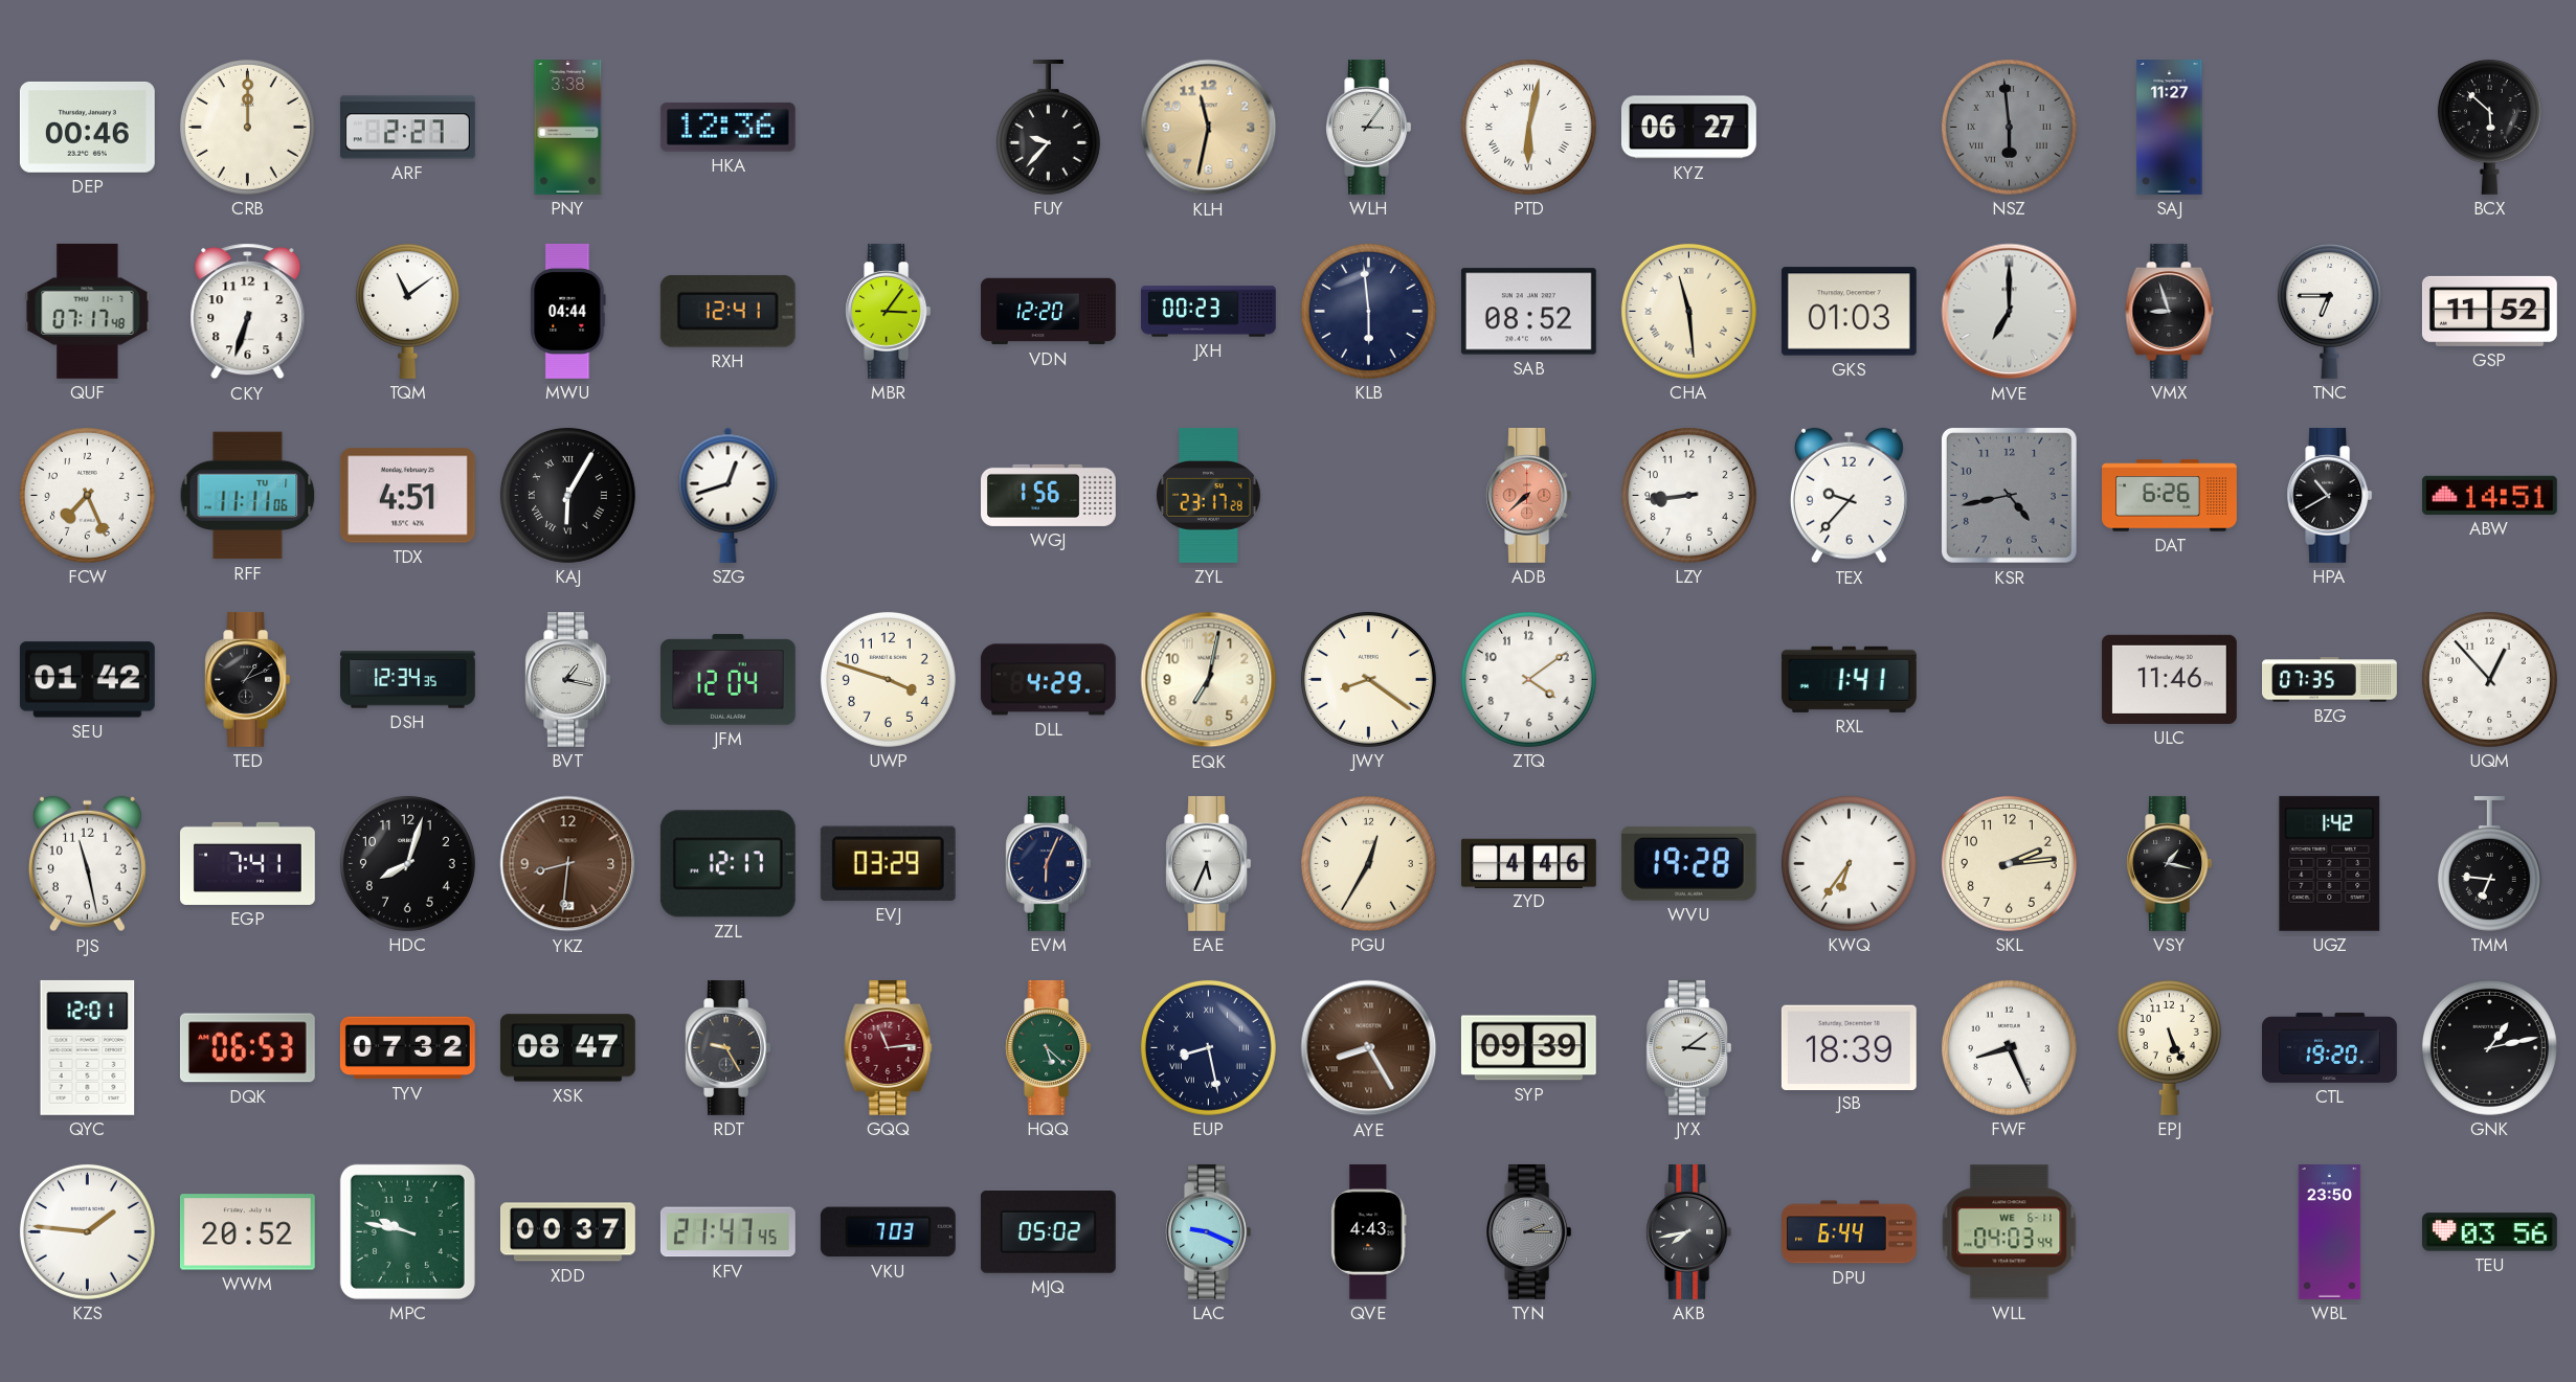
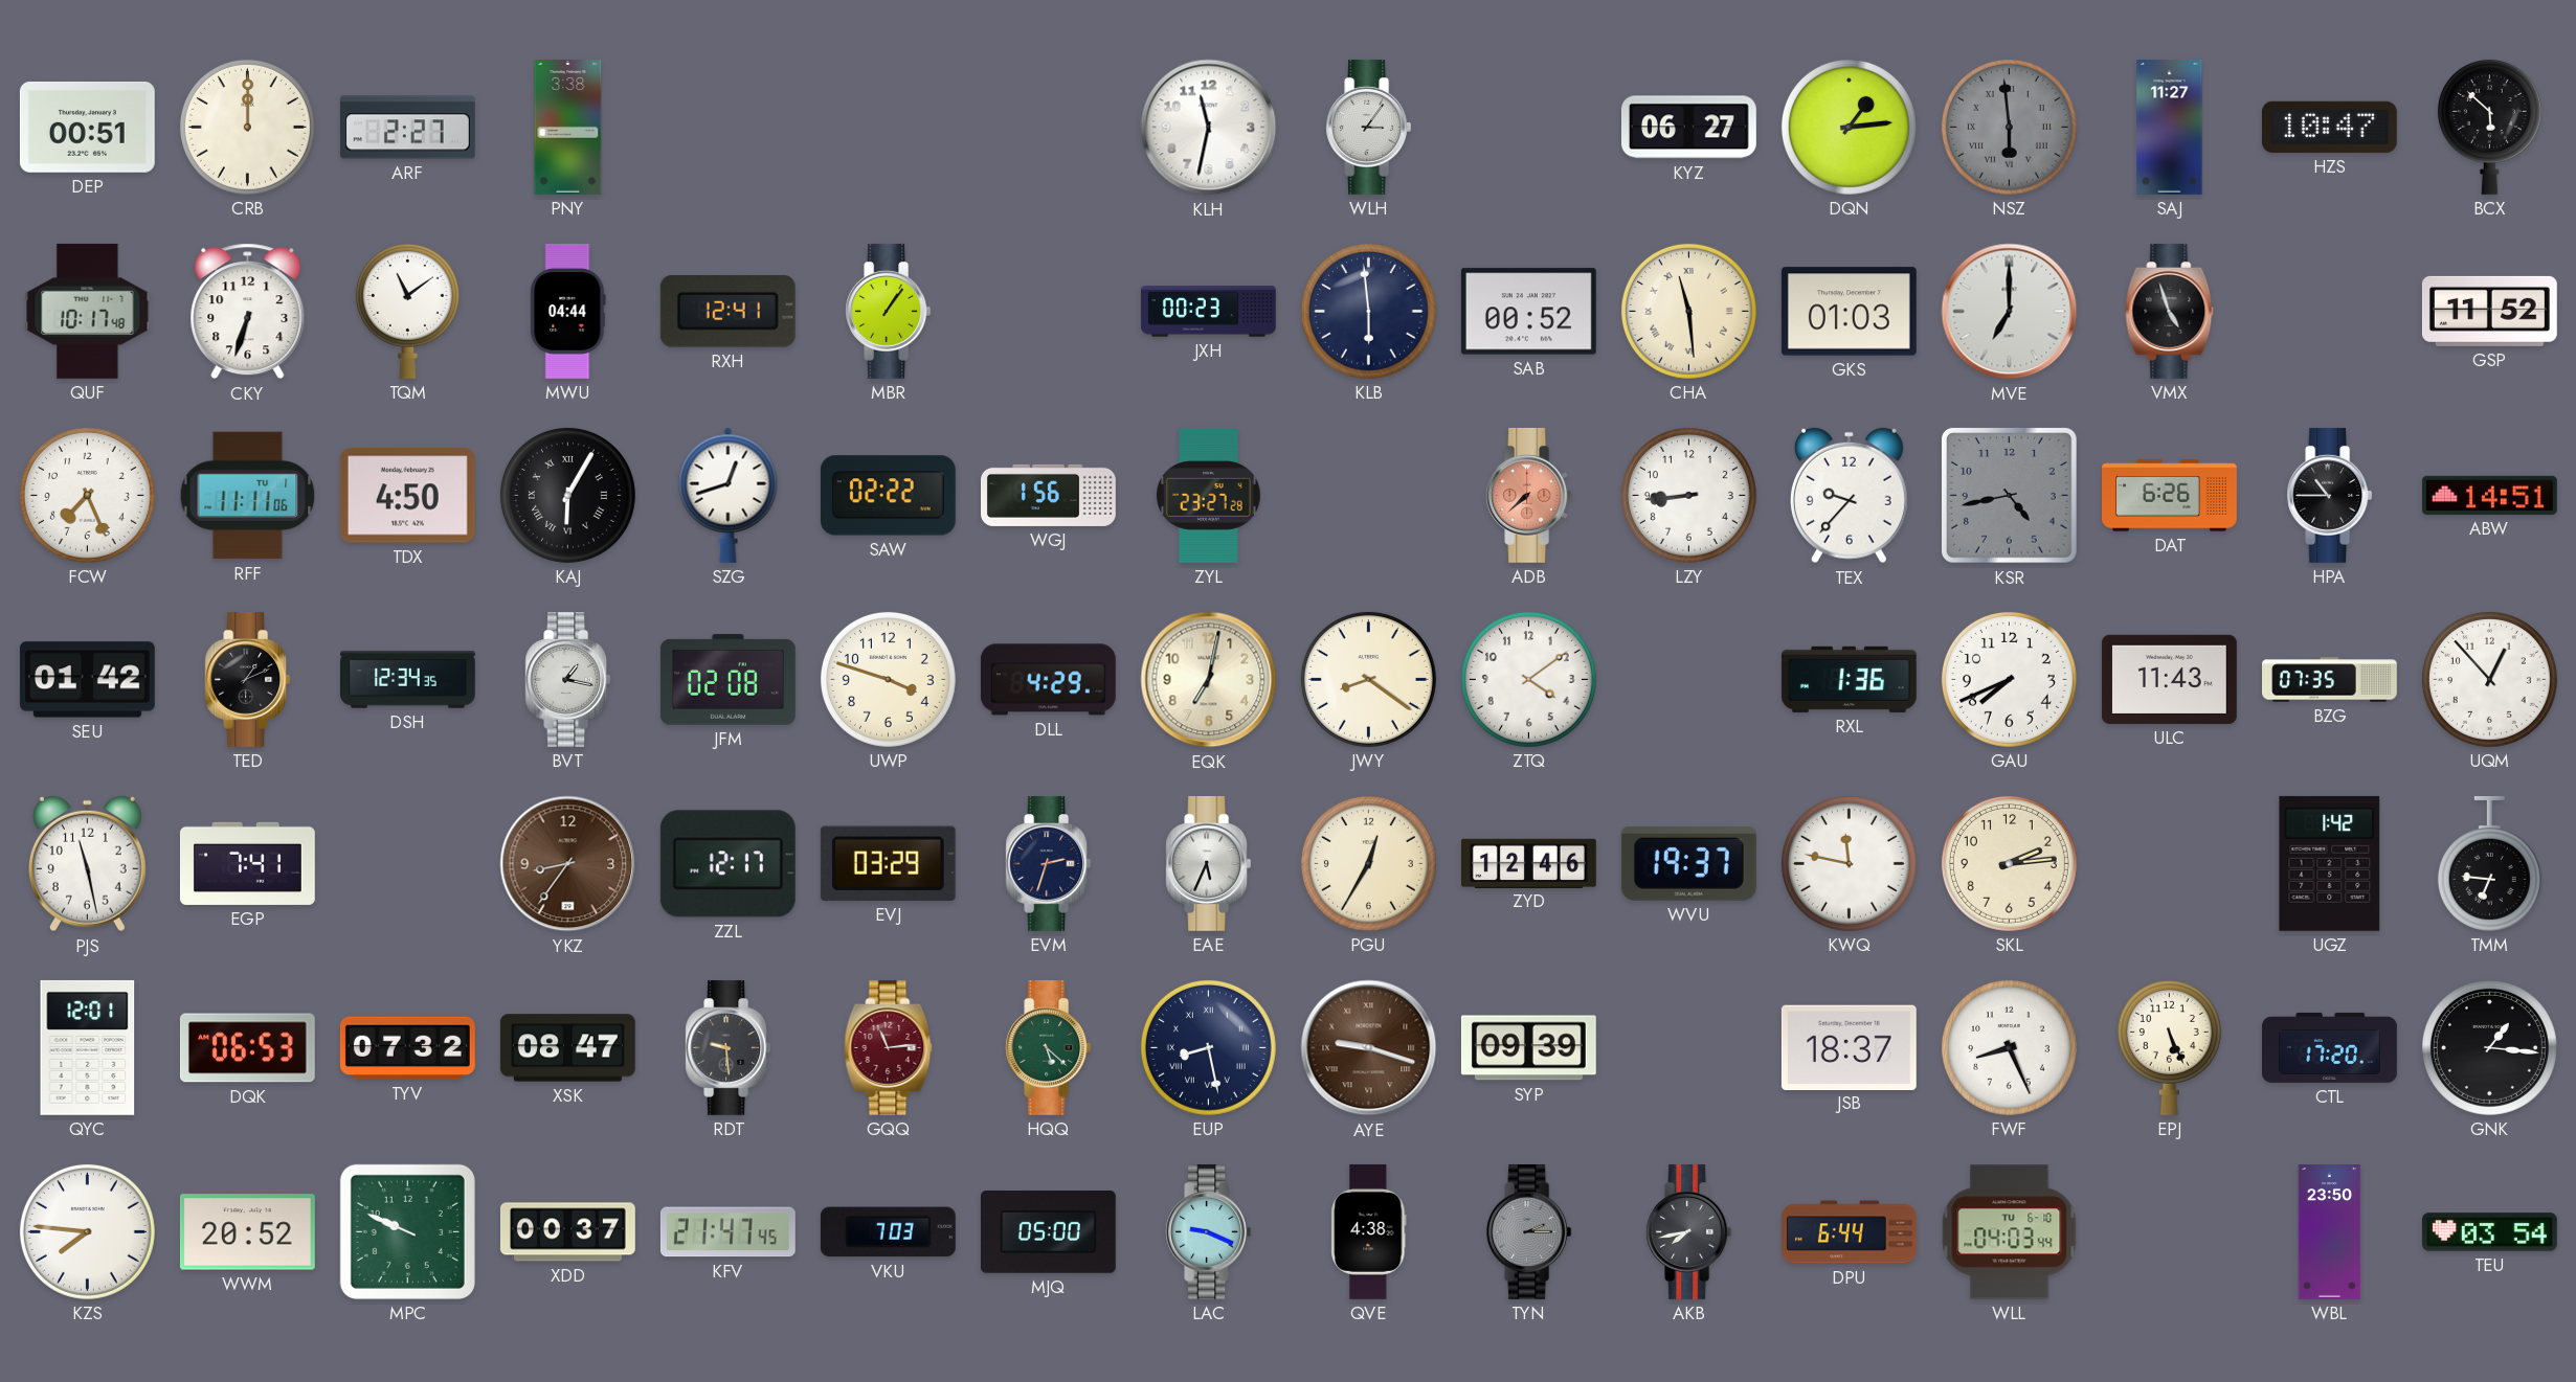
DEP: 00:46 -> 00:51 (87, 127)
HKA: 12:36 -> none (727, 127)
FUY: 9:37 -> none (1048, 127)
KLH dial: champagne -> white (1209, 128)
PTD: 6:02 -> none (1528, 127)
DQN: none -> 1:14 (1849, 127)
HZS: none -> 10:47 (2329, 127)
QUF: 07:17 -> 10:17 (88, 311)
MBR: 3:06 -> 1:06 (889, 311)
VDN: 12:20 -> none (1049, 312)
SAB: 08:52 -> 00:52 (1528, 312)
VMX: 8:57 -> 4:57 (2170, 311)
TNC: 6:45 -> none (2329, 311)
TDX: 4:51 -> 4:50 (407, 496)
SAW: none -> 02:22 (888, 496)
ZYL: 23:17 -> 23:27 (1209, 495)
HPA: 10:40 -> 10:45 (2330, 495)
JFM: 12:04 -> 02:08 (727, 680)
RXL: 1:41 -> 1:36 (1849, 679)
GAU: none -> 7:41 (2009, 679)
ULC: 11:46 -> 11:43 (2169, 679)
HDC: 8:03 -> none (407, 863)
YKZ: 8:31 -> 8:36 (568, 864)
EVM: 6:04 -> 2:33 (1049, 863)
ZYD: 4:46 -> 12:46 (1528, 863)
WVU: 19:28 -> 19:37 (1688, 863)
KWQ: 6:36 -> 11:47 (1849, 863)
VSY: 1:17 -> none (2170, 863)
RDT: 9:25 -> 9:29 (729, 1047)
AYE: 8:25 -> 9:18 (1369, 1048)
JYX: 3:09 -> none (1689, 1047)
JSB: 18:39 -> 18:37 (1849, 1047)
CTL: 19:20 -> 17:20 (2330, 1047)
GNK: 1:13 -> 1:16 (2489, 1047)
KZS: 1:46 -> 7:46 (87, 1231)
MPC: 9:47 -> 9:49 (407, 1231)
MJQ: 05:02 -> 05:00 (1048, 1232)
QVE: 4:43 -> 4:38 (1369, 1231)
WLL date: WE 6-11 -> TU 6-10 (2010, 1232)
TEU: 03:56 -> 03:54 (2489, 1232)
